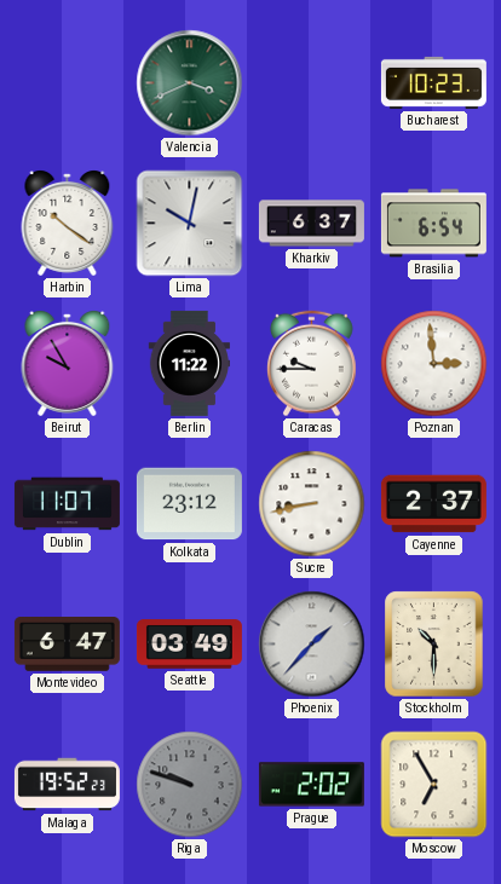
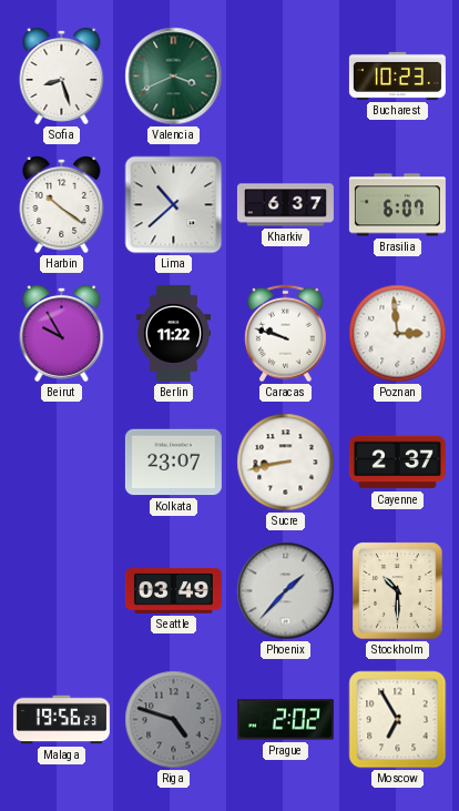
Sofia: none -> 8:27 (62, 77)
Lima: 10:02 -> 10:38 (174, 205)
Brasilia: 6:54 -> 6:07 (397, 205)
Caracas: 9:45 -> 9:48 (285, 334)
Dublin: 11:07 -> none (67, 504)
Kolkata: 23:12 -> 23:07 (173, 463)
Montevideo: 6:47 -> none (67, 645)
Malaga: 19:52 -> 19:56 (61, 720)
Riga: 9:48 -> 4:48 (174, 720)
